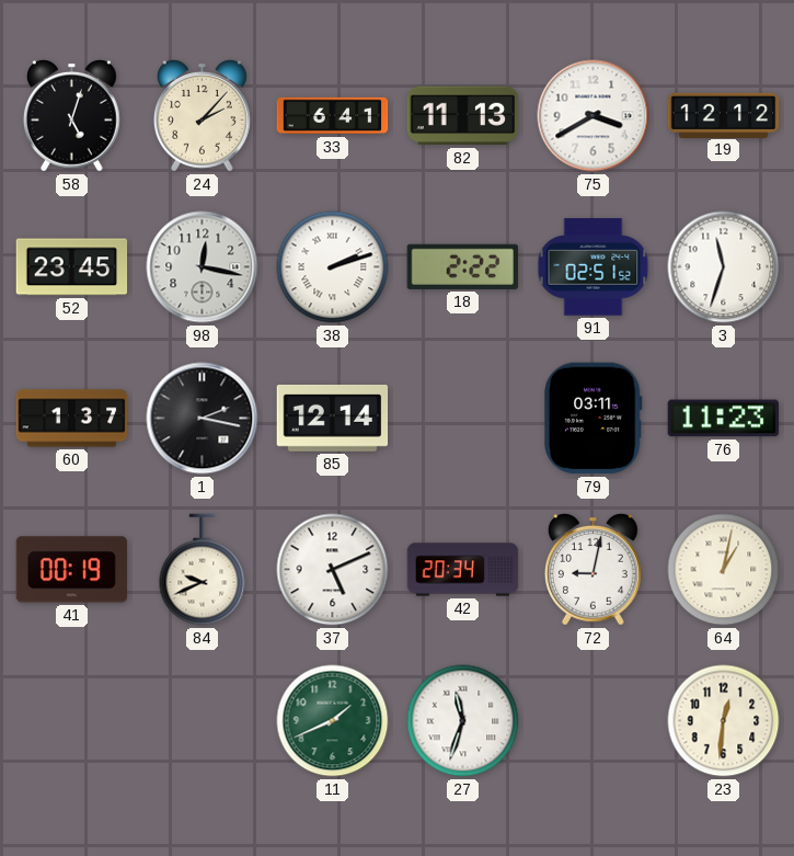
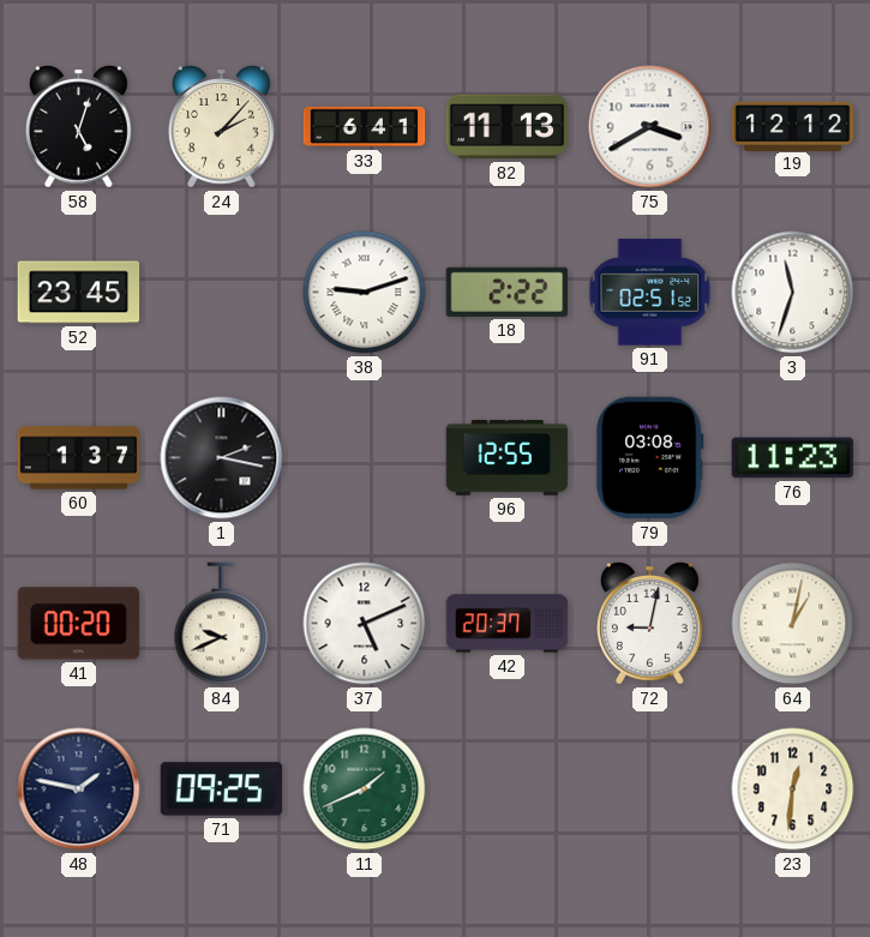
98: 12:17 -> none (203, 267)
38: 2:12 -> 9:12 (365, 293)
85: 12:14 -> none (333, 418)
96: none -> 12:55 (508, 458)
79: 03:11 -> 03:08 (650, 458)
41: 00:19 -> 00:20 (79, 624)
42: 20:34 -> 20:37 (508, 624)
48: none -> 1:47 (79, 789)
71: none -> 09:25 (222, 789)
27: 11:33 -> none (463, 721)
